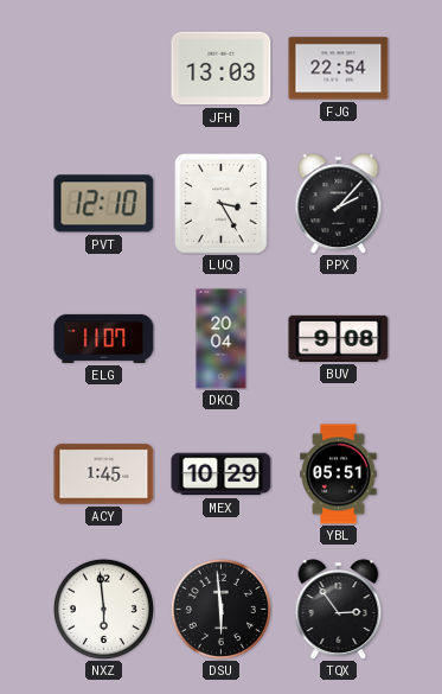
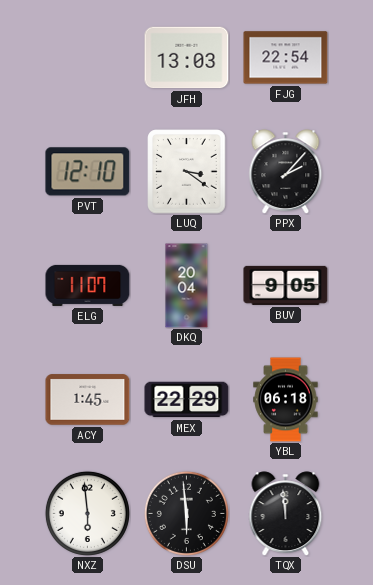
LUQ: 3:25 -> 3:21 (187, 172)
BUV: 9:08 -> 9:05 (286, 285)
MEX: 10:29 -> 22:29 (187, 400)
YBL: 05:51 -> 06:18 (286, 400)
TQX: 2:54 -> 11:59 (286, 514)
